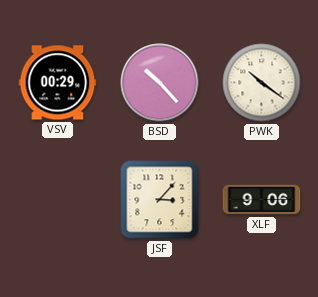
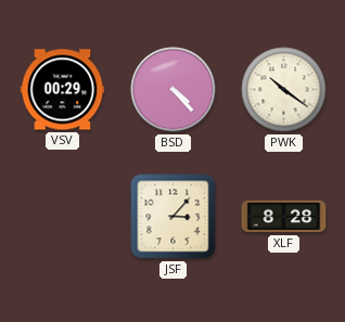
BSD: 10:23 -> 4:23 (174, 90)
XLF: 9:06 -> 8:28 (284, 217)
